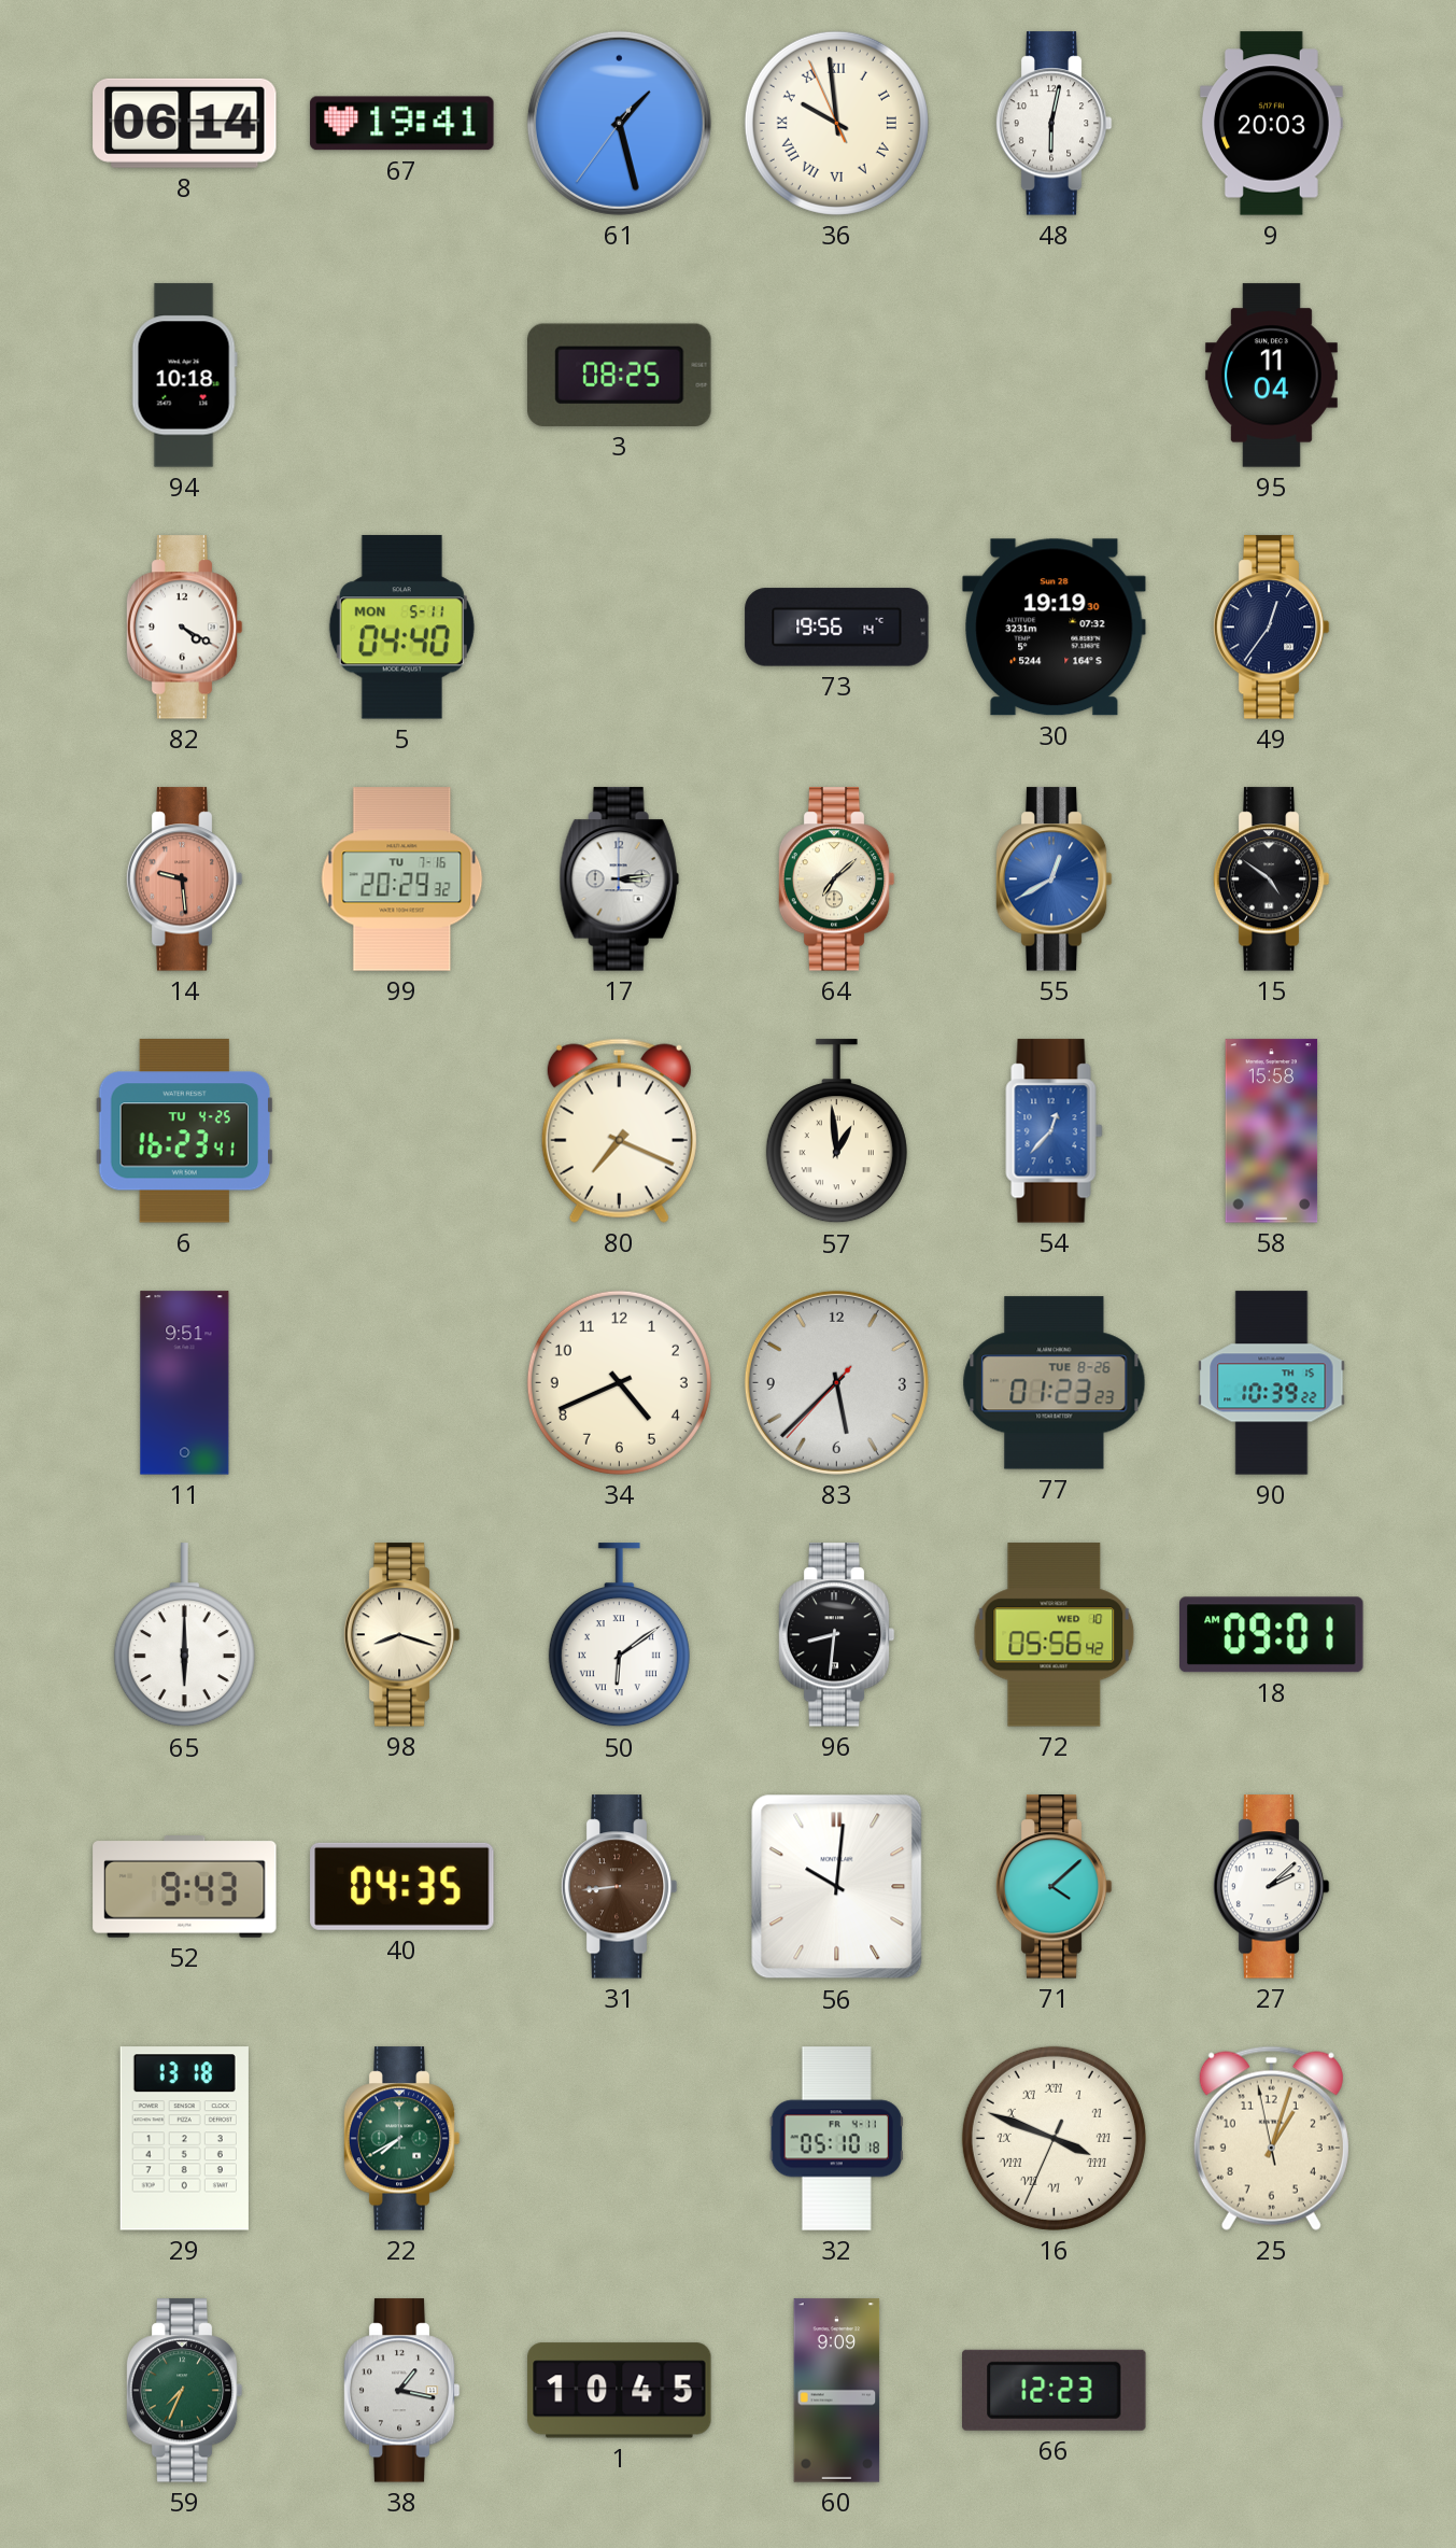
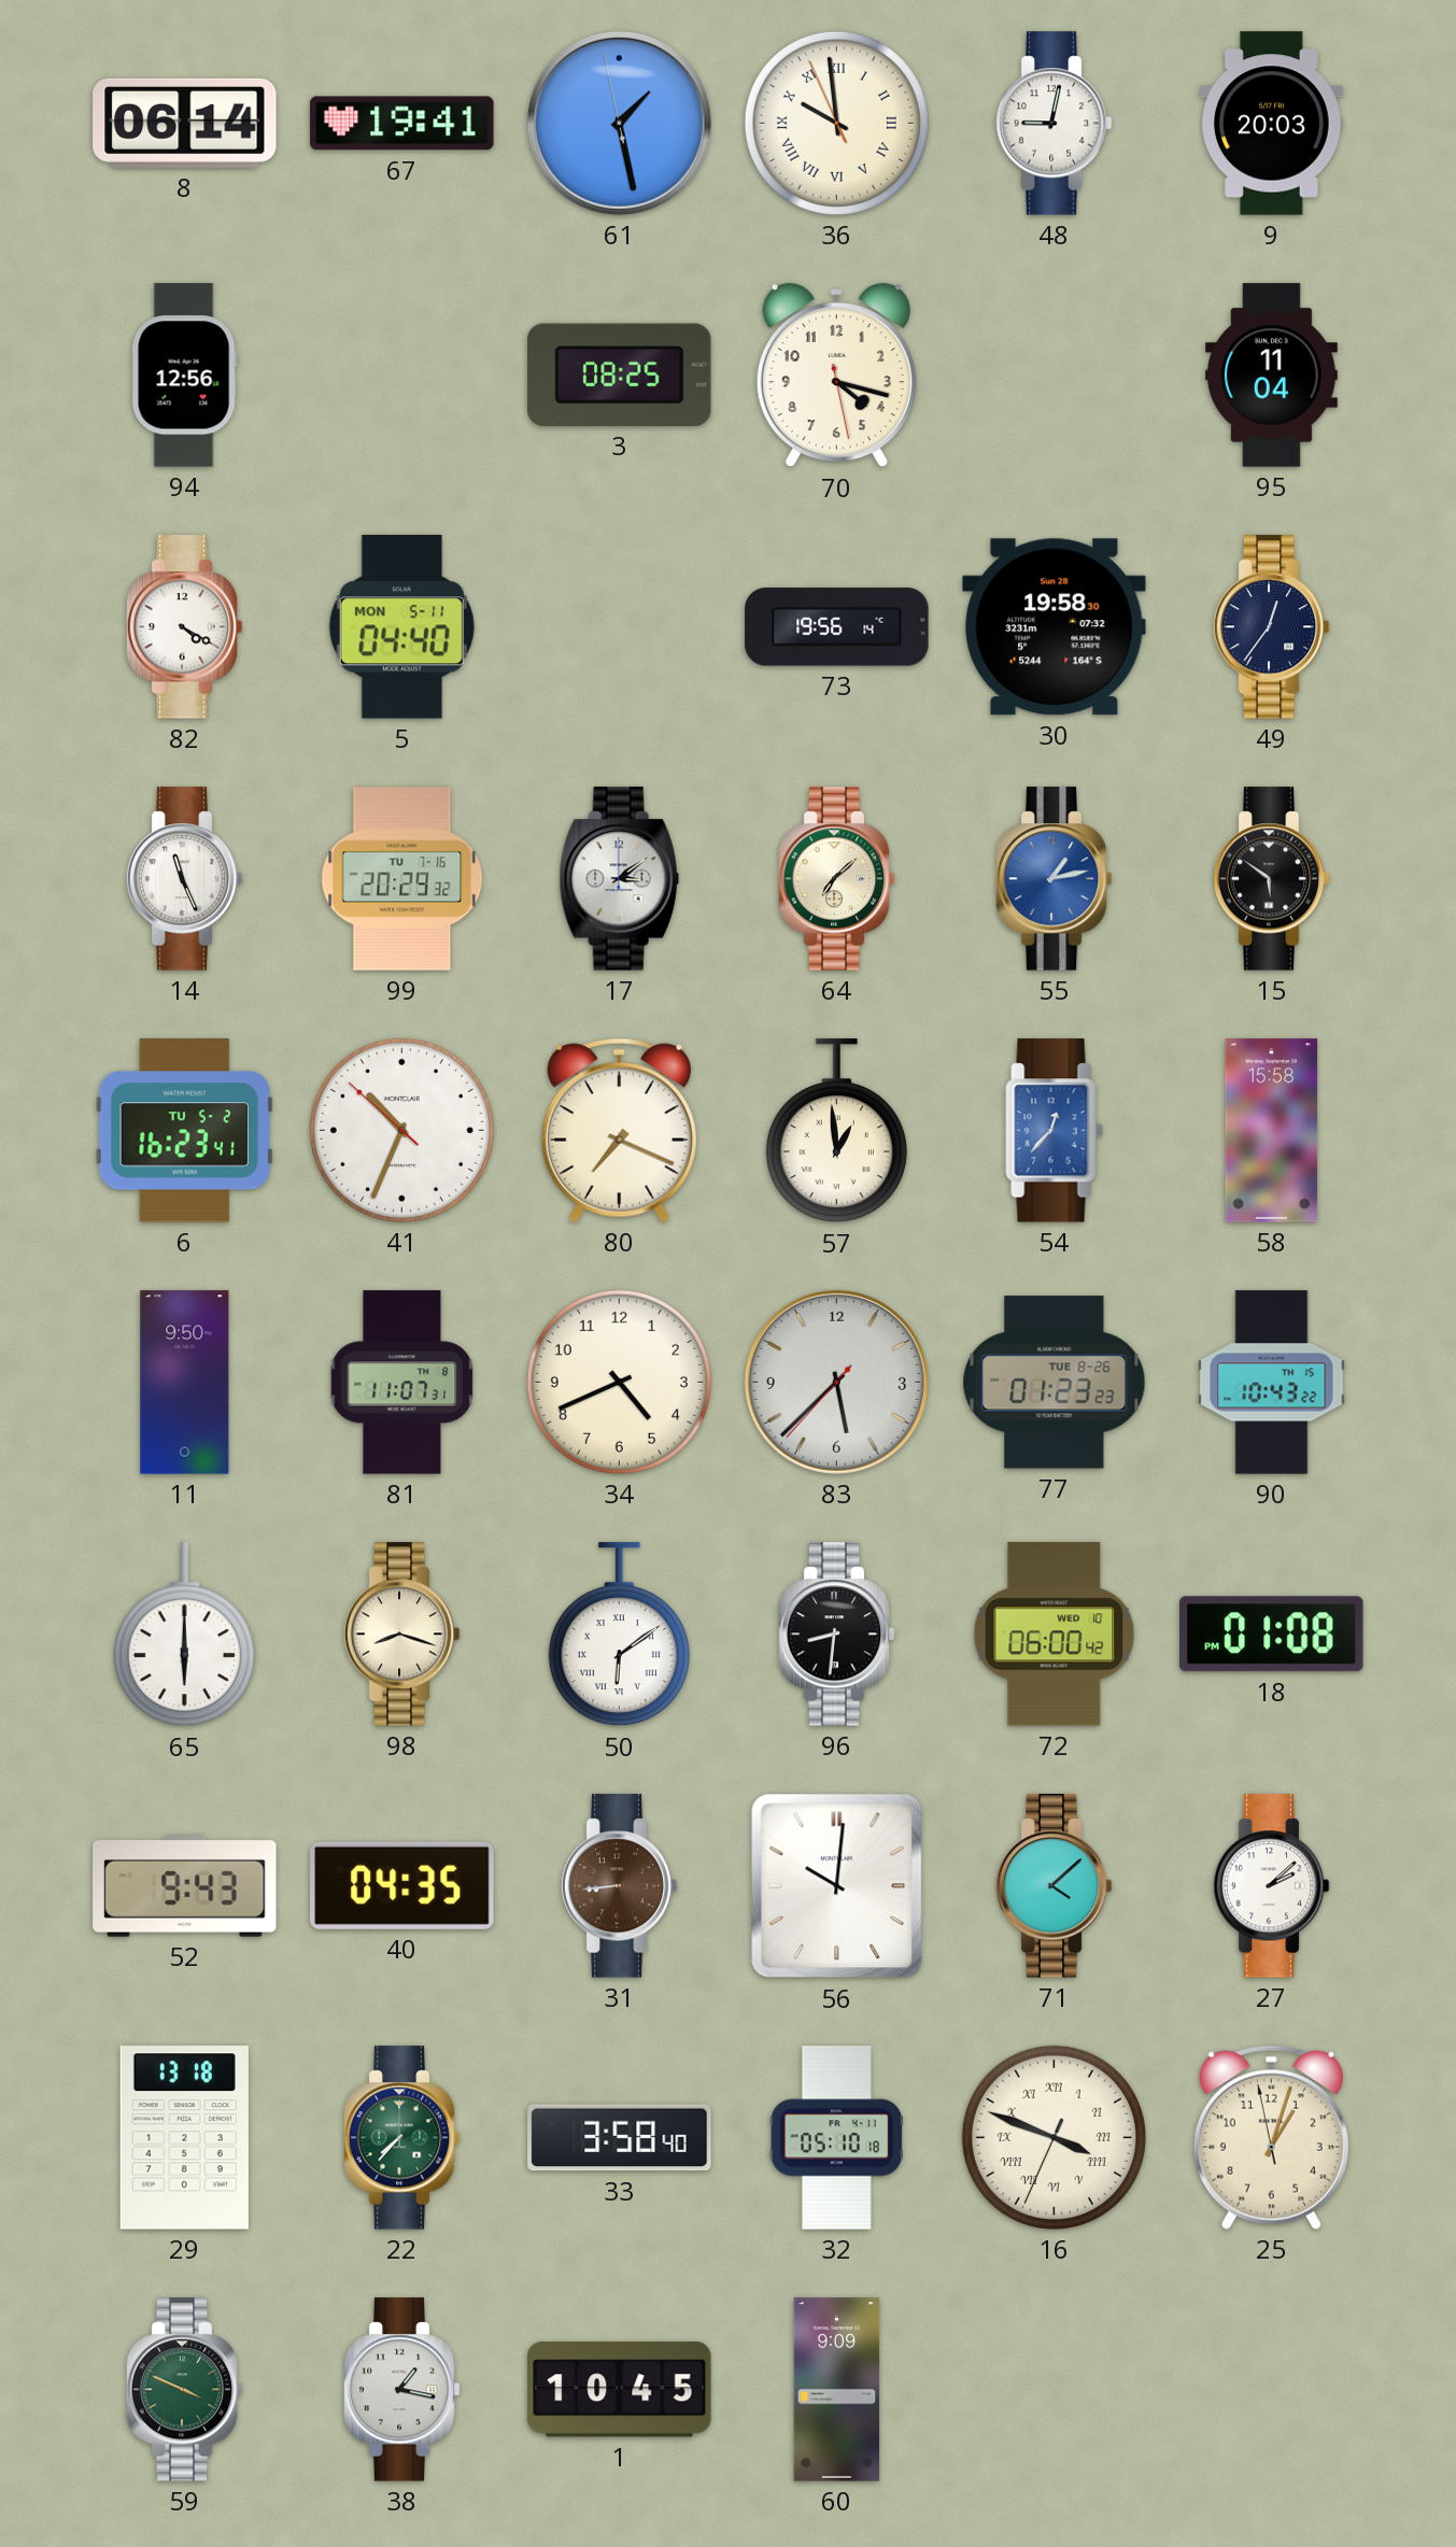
61: 1:27:36 -> 1:27:58 (619, 123)
48: 6:02 -> 9:02 (1054, 124)
94: 10:18 -> 12:56 (184, 376)
70: none -> 4:17 (836, 376)
30: 19:19 -> 19:58 (1055, 627)
14: 9:29 -> 11:26 (184, 879)
14 dial: salmon -> white (184, 879)
17: 3:14 -> 3:09 (619, 879)
55: 12:40 -> 1:13 (1054, 879)
15: 4:51 -> 5:51 (1271, 879)
6 date: TU 4-25 -> TU 5-2 (184, 1131)
41: none -> 10:33 (401, 1130)
11: 9:51 -> 9:50 (185, 1383)
81: none -> 11:07 (402, 1383)
90: 10:39 -> 10:43 (1272, 1383)
72: 05:56 -> 06:00 (1055, 1635)
18: 09:01 -> 01:08 (1272, 1635)
22: 7:40 -> 7:37 (401, 2138)
33: none -> 3:58 (620, 2138)
59: 7:34 -> 3:49 (184, 2390)
66: 12:23 -> none (1055, 2390)
